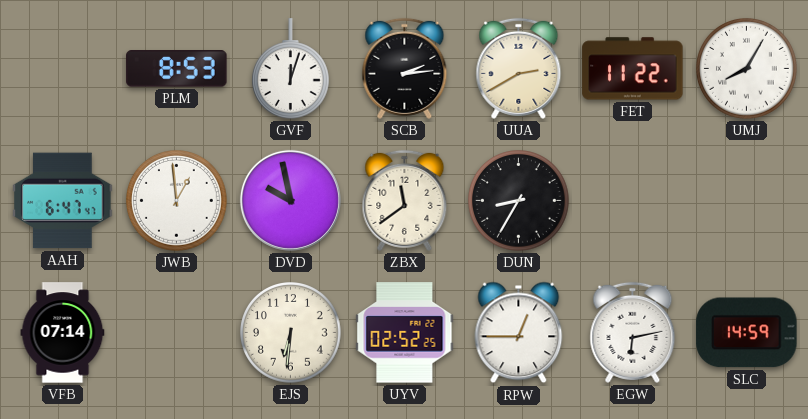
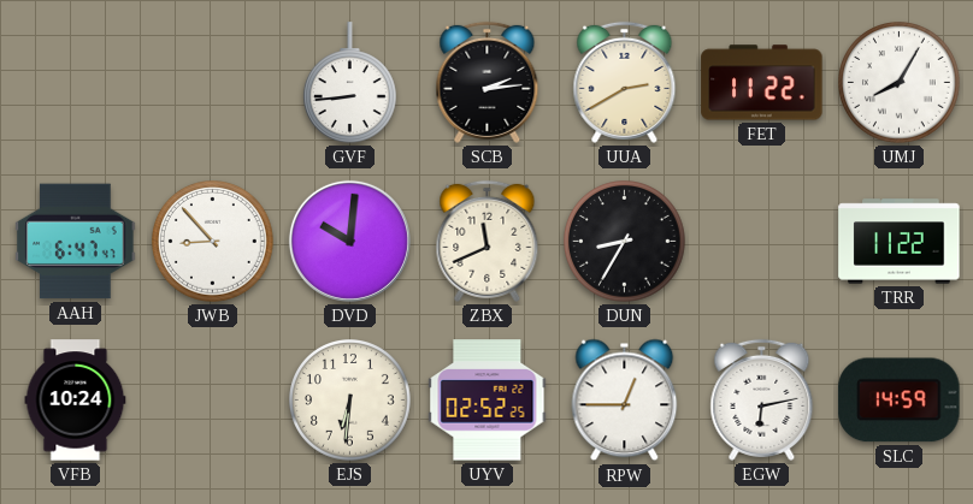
PLM: 8:53 -> none (177, 69)
GVF: 12:03 -> 8:44 (349, 83)
JWB: 12:59 -> 8:53 (213, 242)
DVD: 9:58 -> 10:01 (349, 241)
ZBX: 11:39 -> 11:41 (488, 241)
TRR: none -> 11:22 (900, 242)
VFB: 07:14 -> 10:24 (76, 401)
